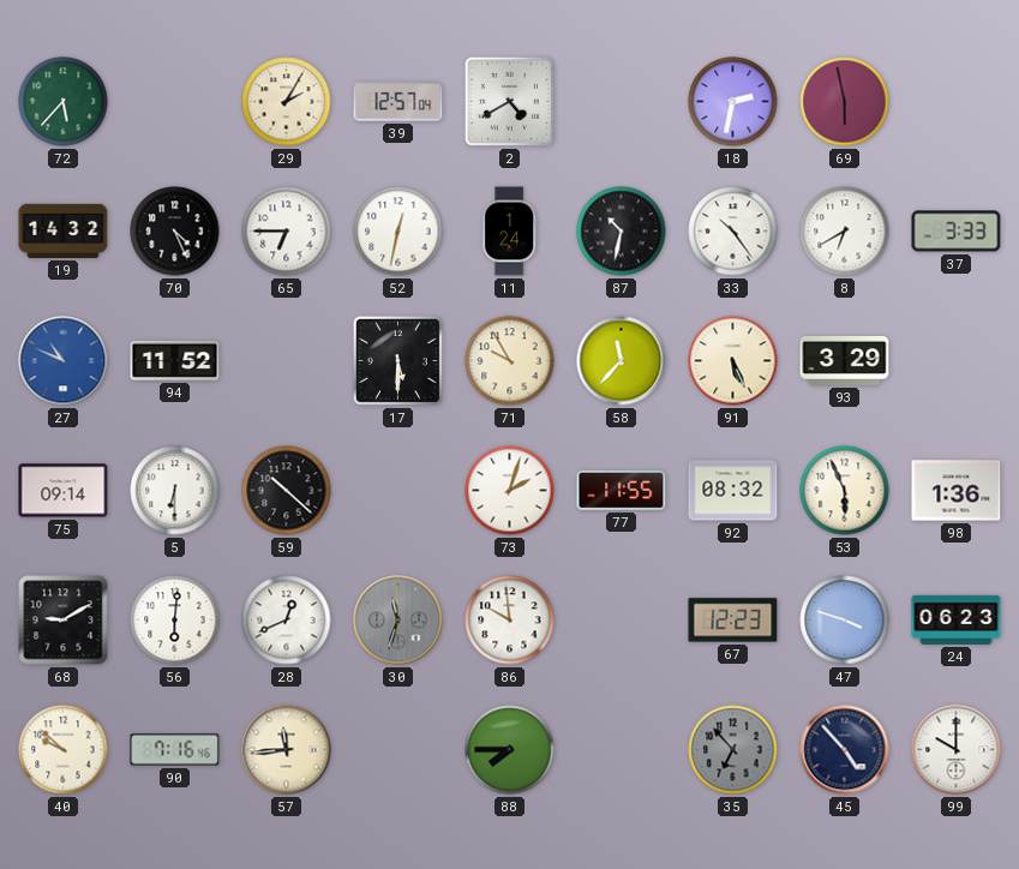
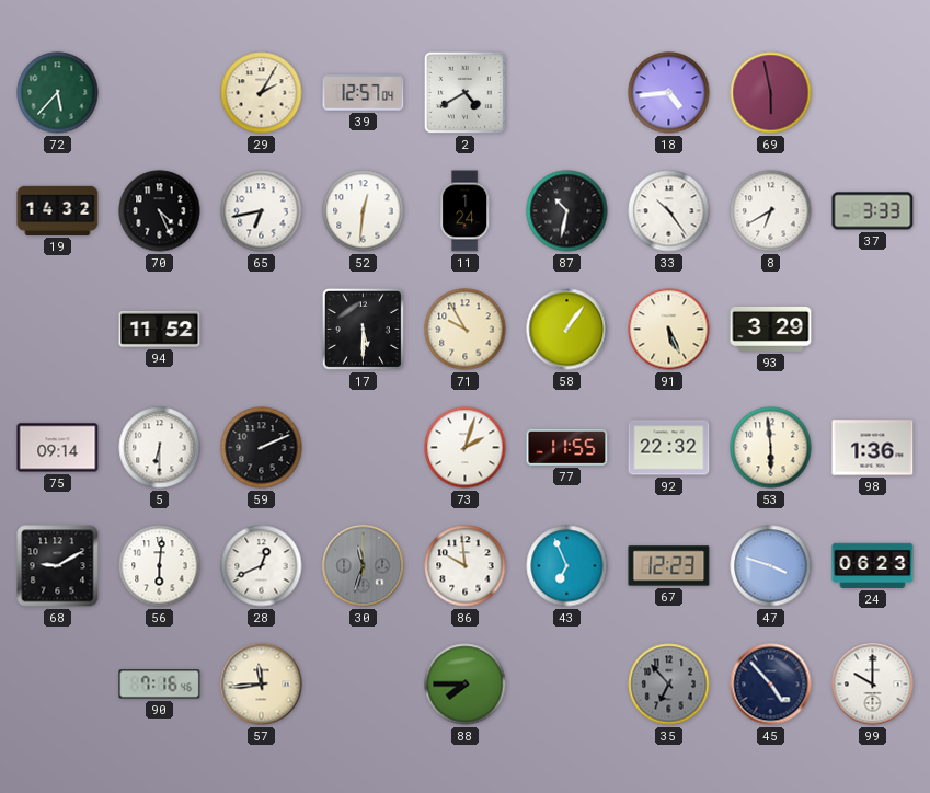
18: 2:32 -> 4:44 (669, 93)
65: 6:45 -> 6:43 (262, 211)
52: 12:32 -> 12:31 (364, 211)
27: 10:49 -> none (64, 361)
58: 11:37 -> 1:06 (567, 330)
59: 10:22 -> 2:11 (262, 448)
92: 08:32 -> 22:32 (669, 448)
53: 5:56 -> 5:59 (771, 448)
43: none -> 6:56 (567, 566)
40: 9:52 -> none (64, 750)
